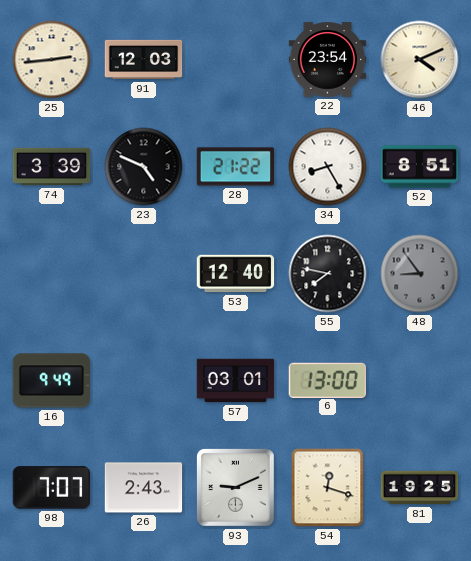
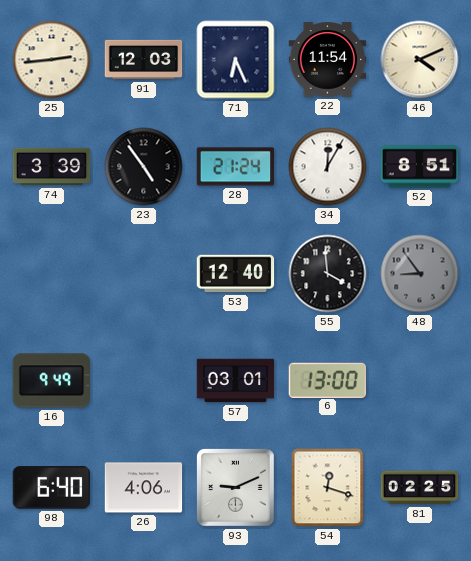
71: none -> 6:26 (236, 60)
22: 23:54 -> 11:54 (328, 60)
23: 4:49 -> 4:54 (144, 167)
28: 21:22 -> 21:24 (236, 167)
34: 8:25 -> 12:05 (328, 167)
55: 7:47 -> 3:59 (328, 274)
98: 7:07 -> 6:40 (52, 488)
26: 2:43 -> 4:06 (144, 488)
81: 19:25 -> 02:25 (420, 488)
